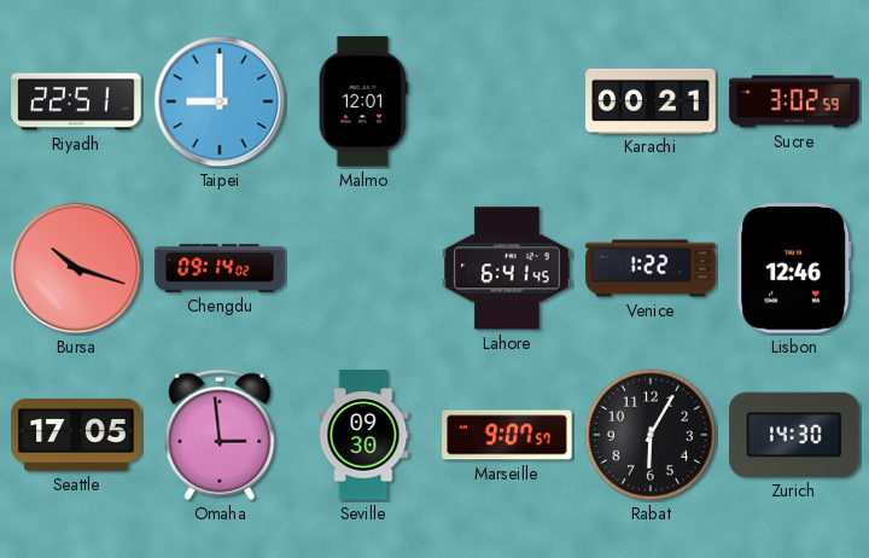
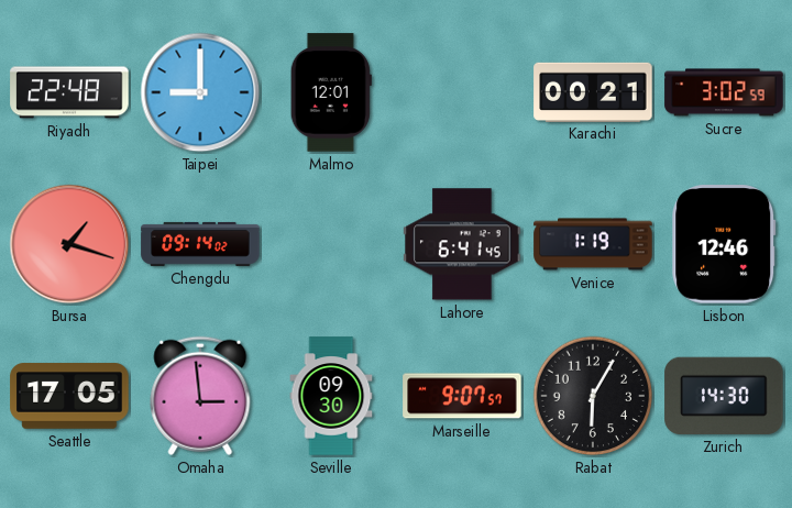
Riyadh: 22:51 -> 22:48 (69, 92)
Bursa: 10:18 -> 1:18 (69, 244)
Venice: 1:22 -> 1:19 (593, 244)
